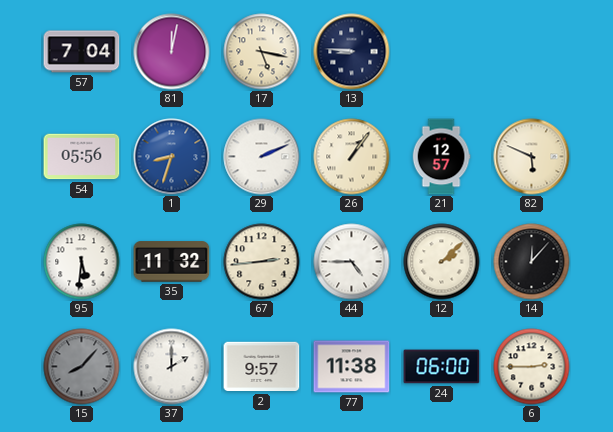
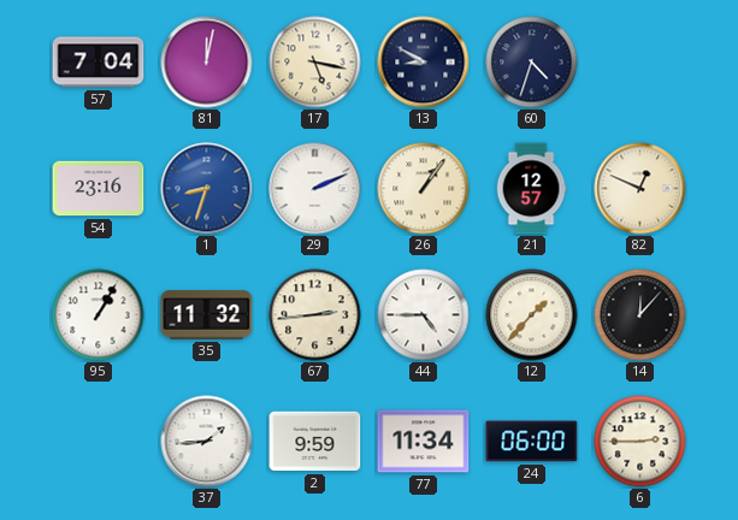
13: 8:46 -> 8:50 (424, 63)
60: none -> 4:33 (532, 63)
54: 05:56 -> 23:16 (99, 189)
82: 5:49 -> 12:49 (640, 189)
95: 5:31 -> 1:05 (99, 315)
12: 2:08 -> 1:37 (532, 315)
15: 8:07 -> none (82, 367)
37: 2:00 -> 1:44 (207, 442)
2: 9:57 -> 9:59 (315, 442)
77: 11:38 -> 11:34 (424, 442)
